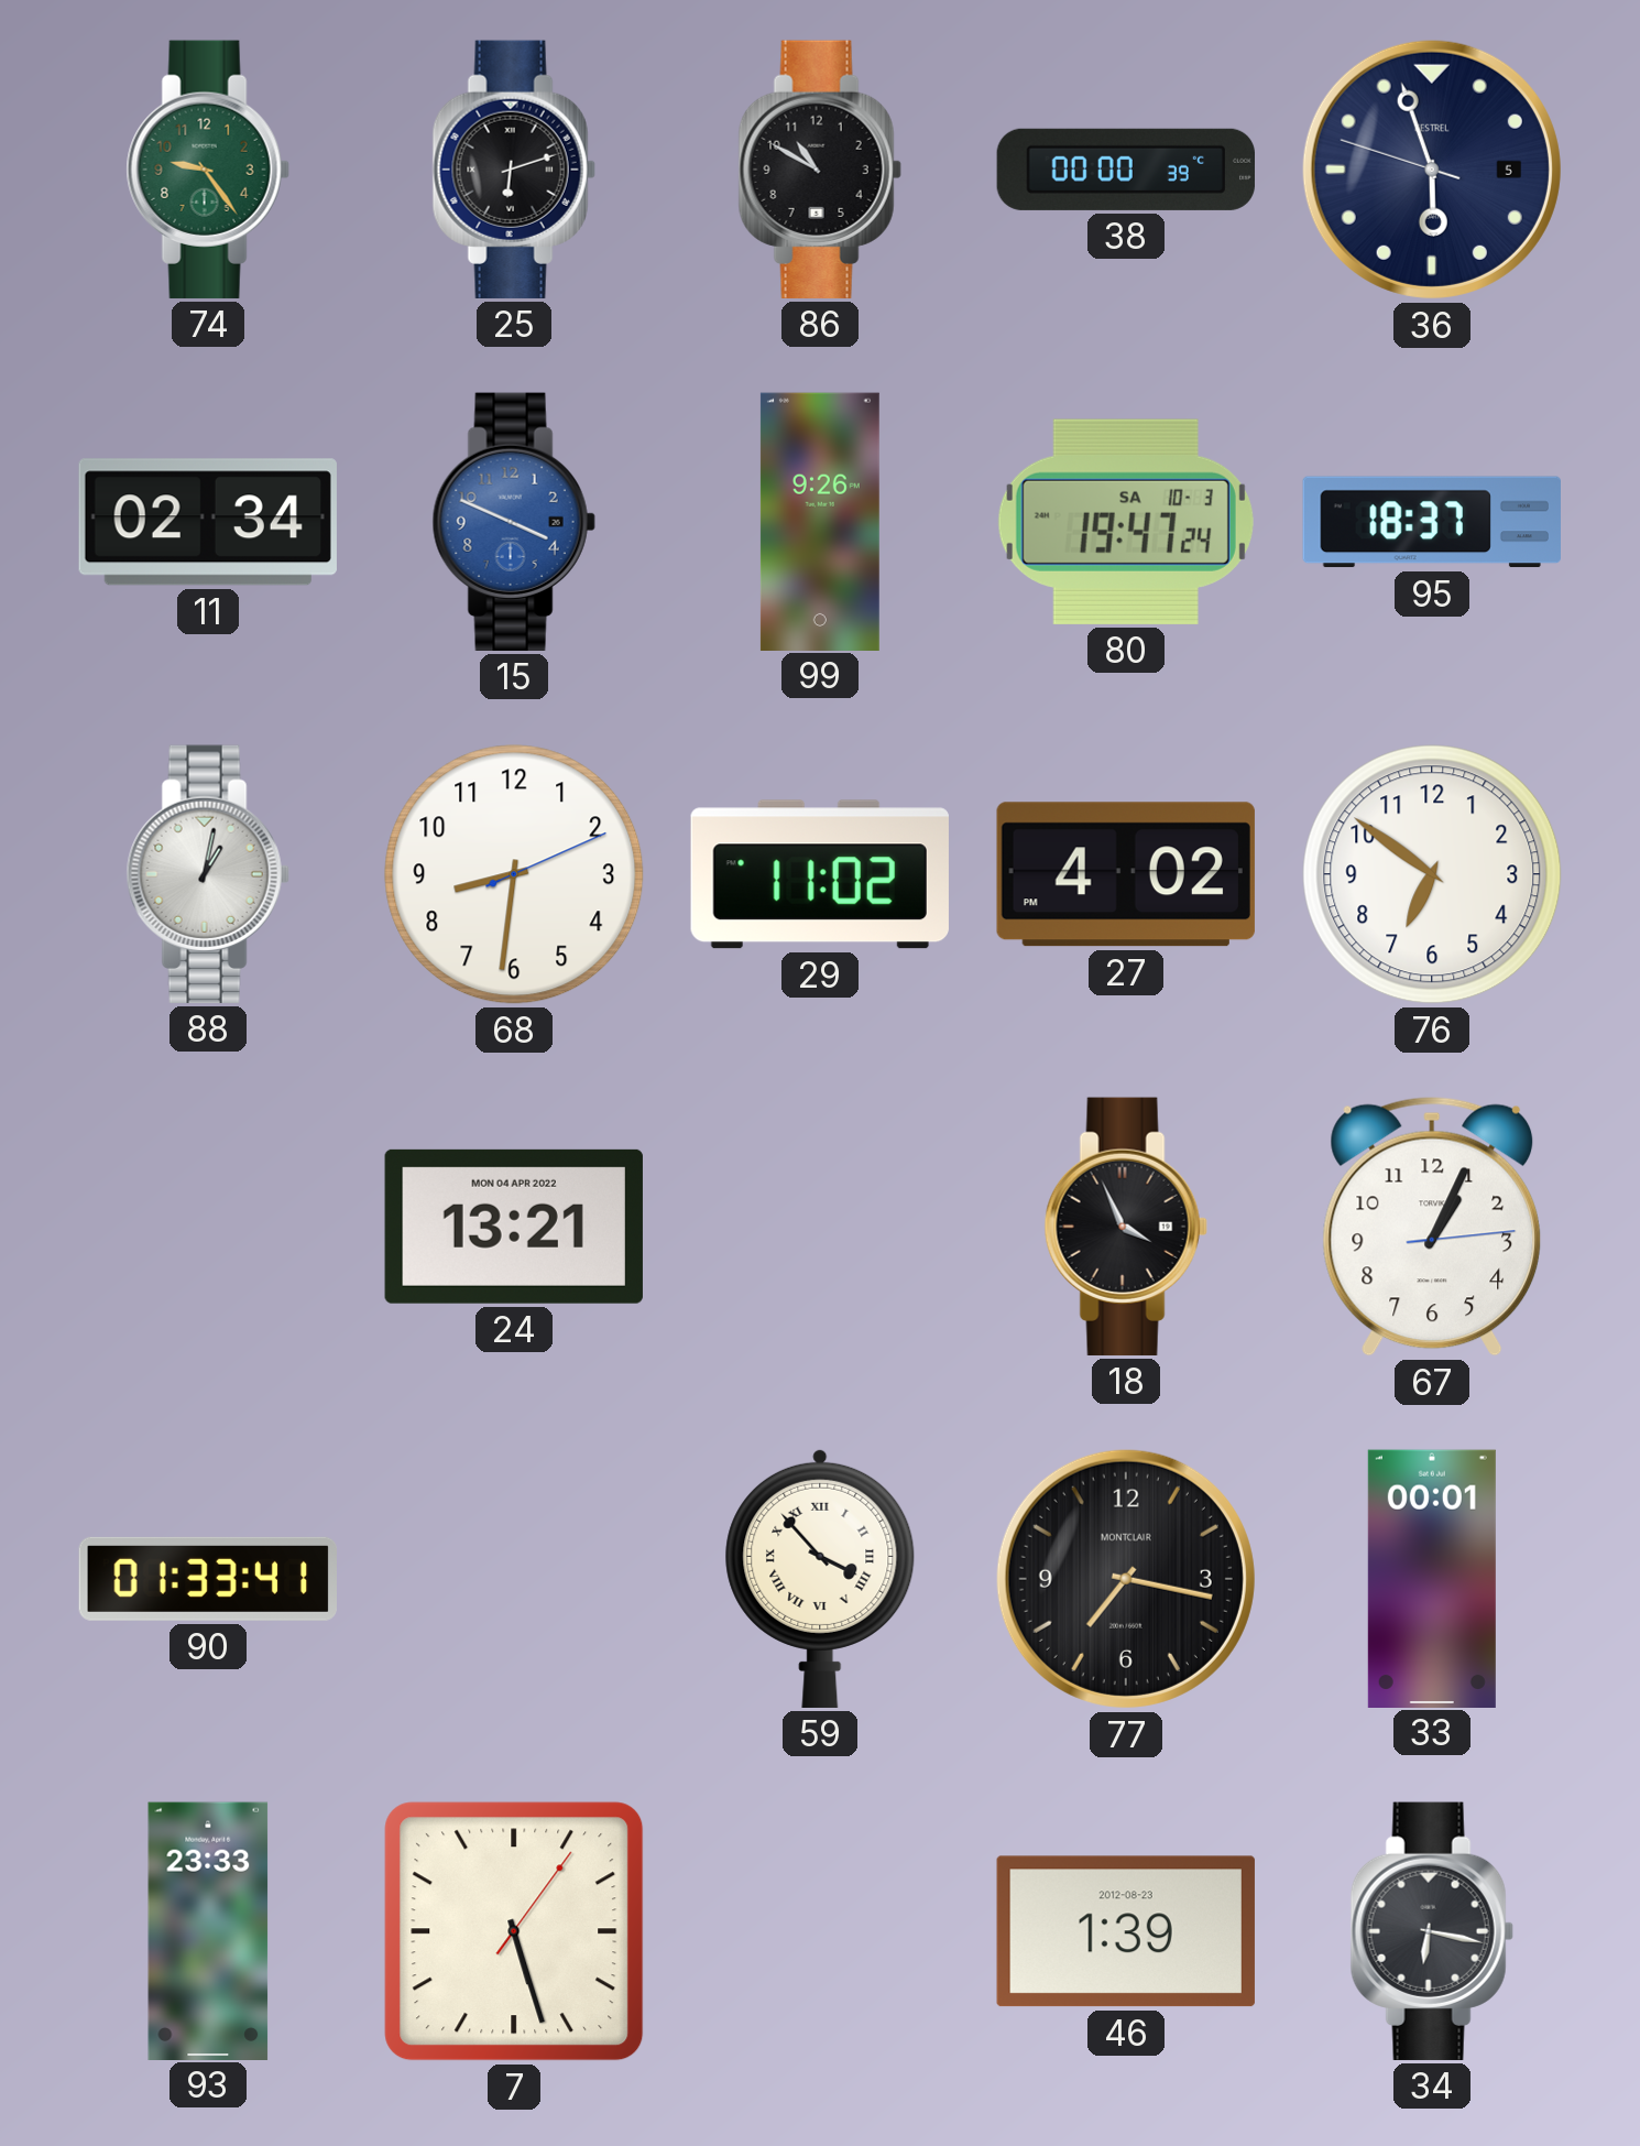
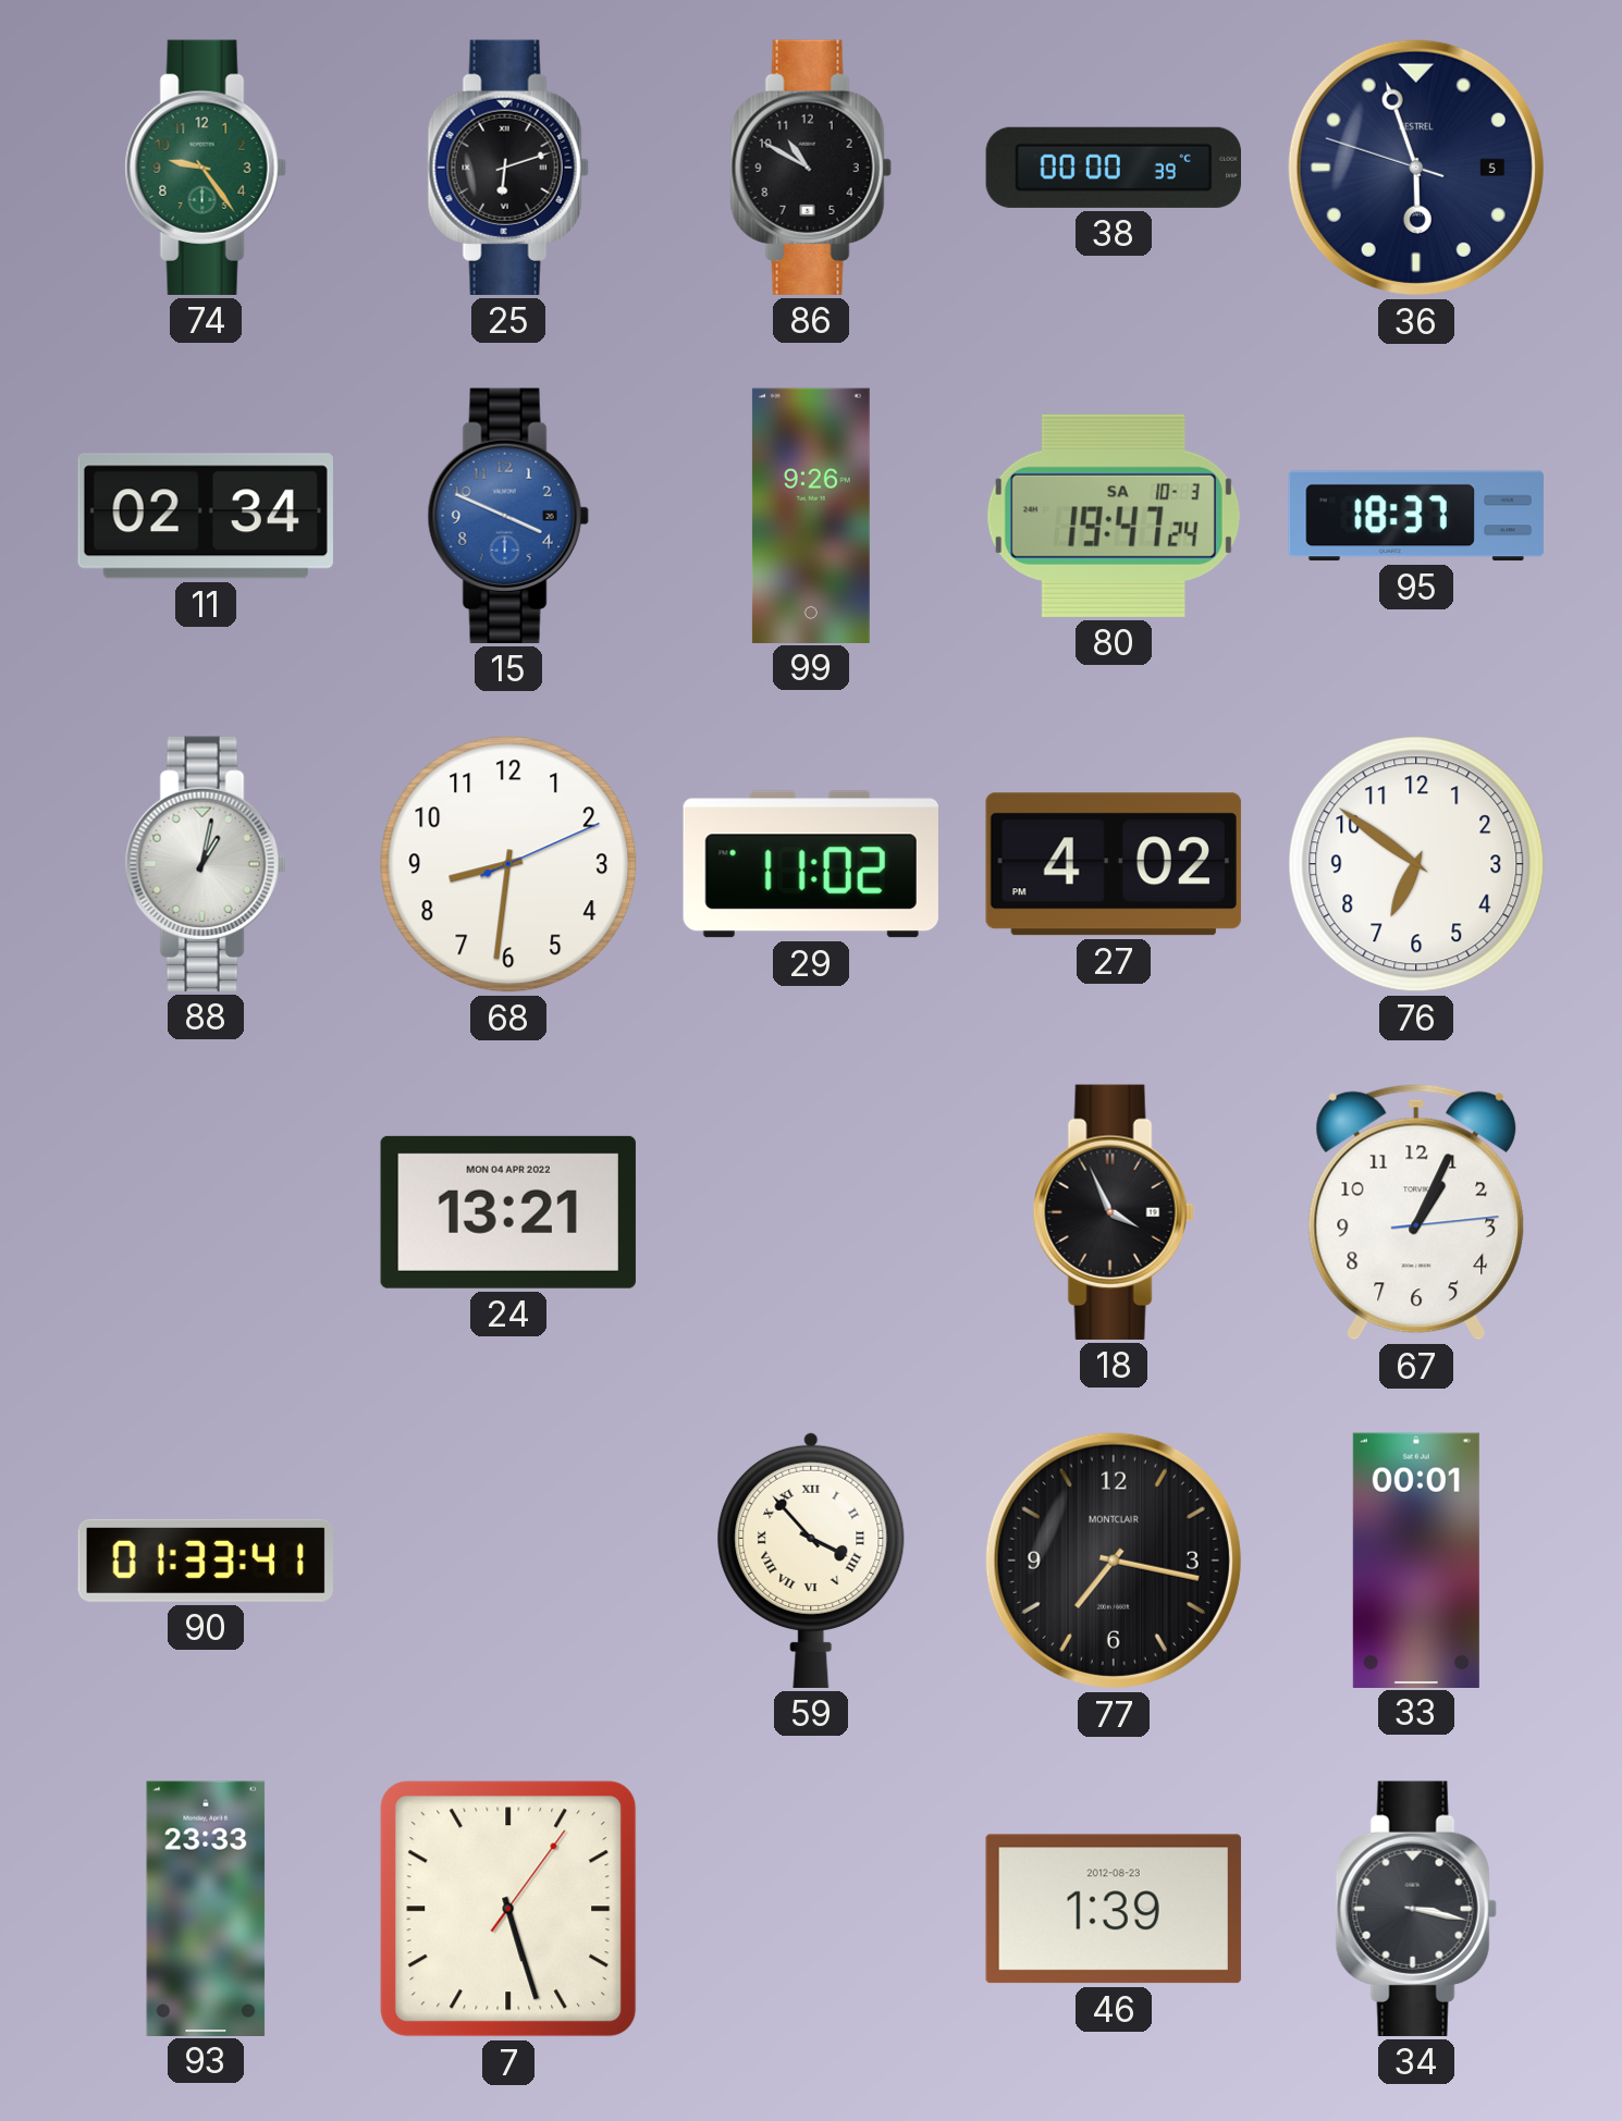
34: 6:17 -> 3:17 (1416, 1909)
